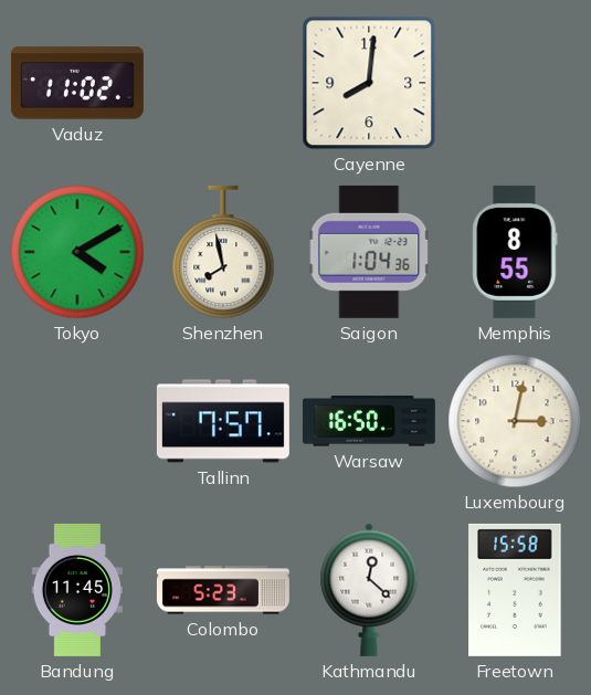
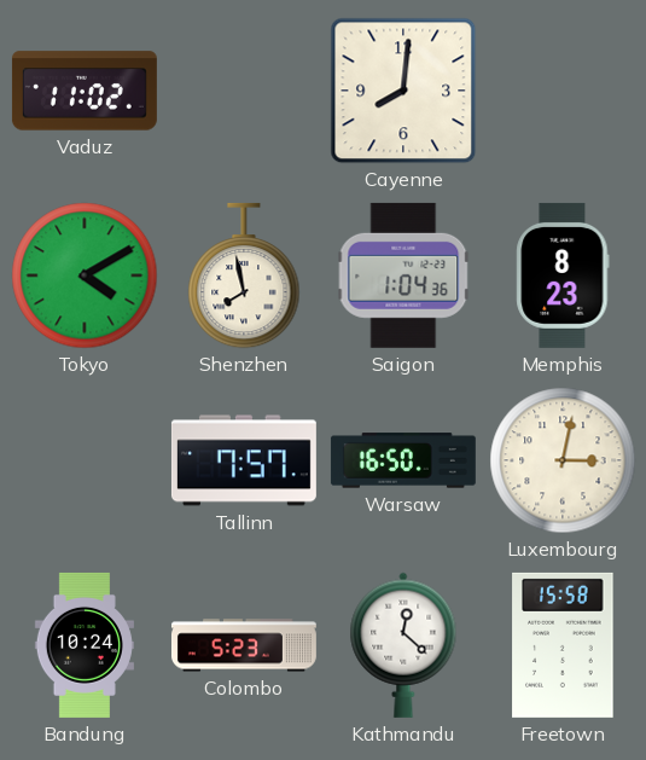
Memphis: 8:55 -> 8:23 (563, 275)
Bandung: 11:45 -> 10:24 (85, 645)
